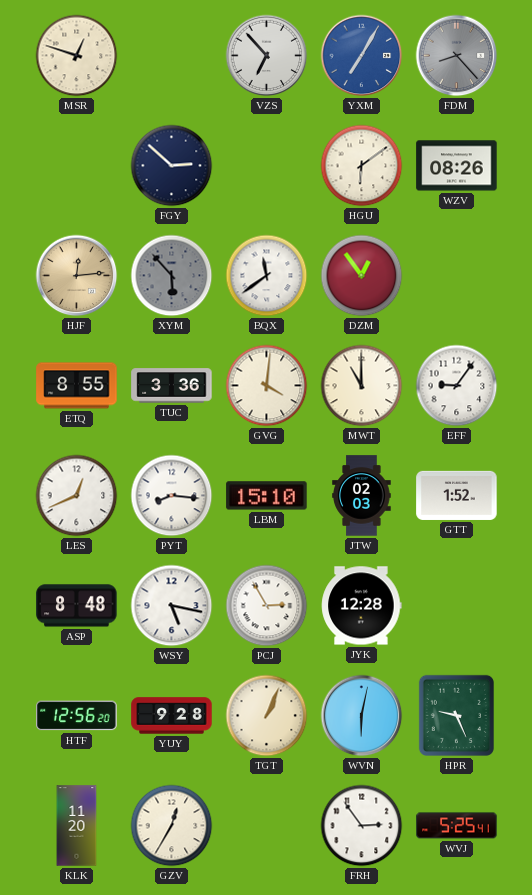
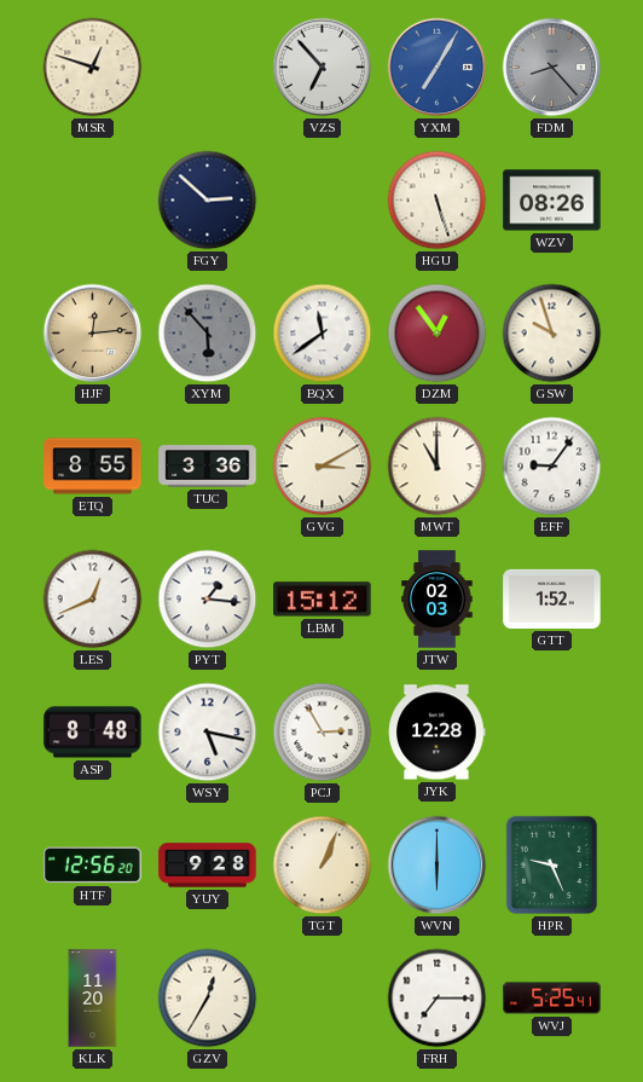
HGU: 6:09 -> 5:27 (438, 201)
GSW: none -> 9:57 (552, 334)
GVG: 4:01 -> 3:10 (323, 467)
PYT: 8:16 -> 1:16 (208, 600)
LBM: 15:10 -> 15:12 (323, 600)
WVN: 6:02 -> 6:00 (438, 866)
FRH: 2:54 -> 7:15 (438, 999)
